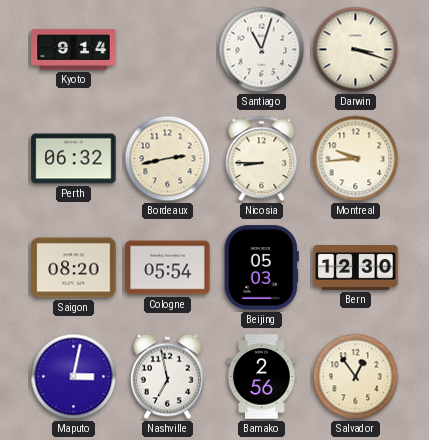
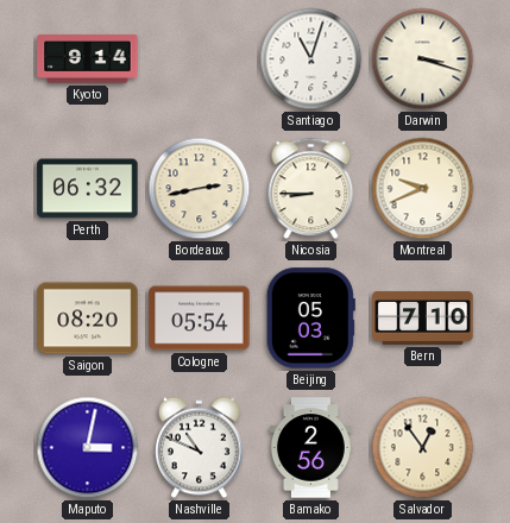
Montreal: 9:44 -> 9:41 (423, 189)
Bern: 12:30 -> 7:10 (423, 317)
Nashville: 6:58 -> 10:49 (200, 448)
